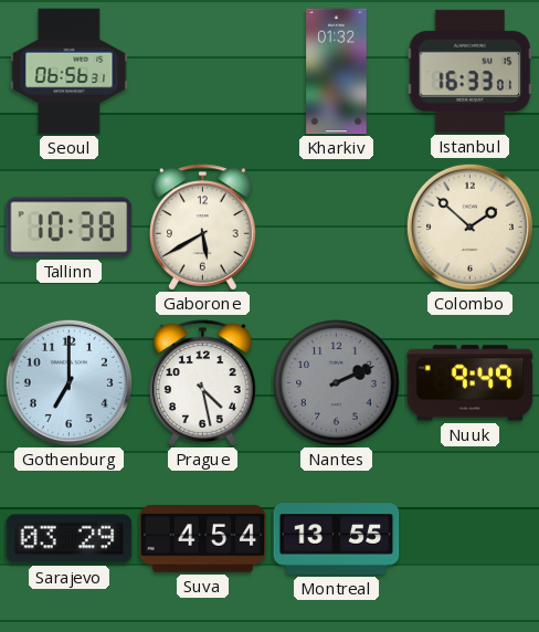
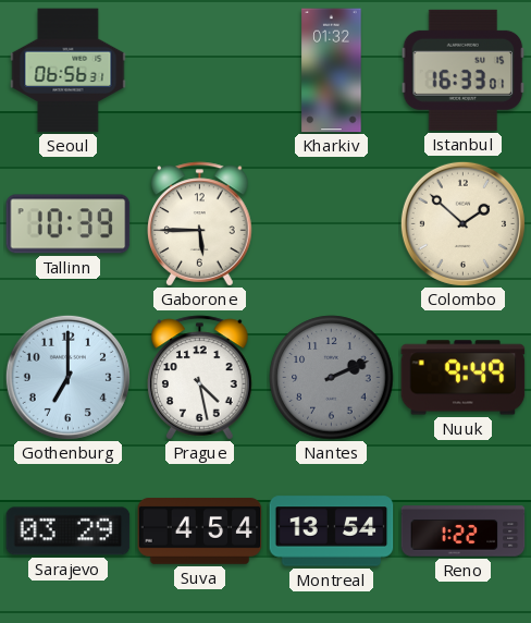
Tallinn: 10:38 -> 10:39 (69, 224)
Gaborone: 5:40 -> 5:45 (200, 224)
Montreal: 13:55 -> 13:54 (332, 532)
Reno: none -> 1:22 (464, 532)
